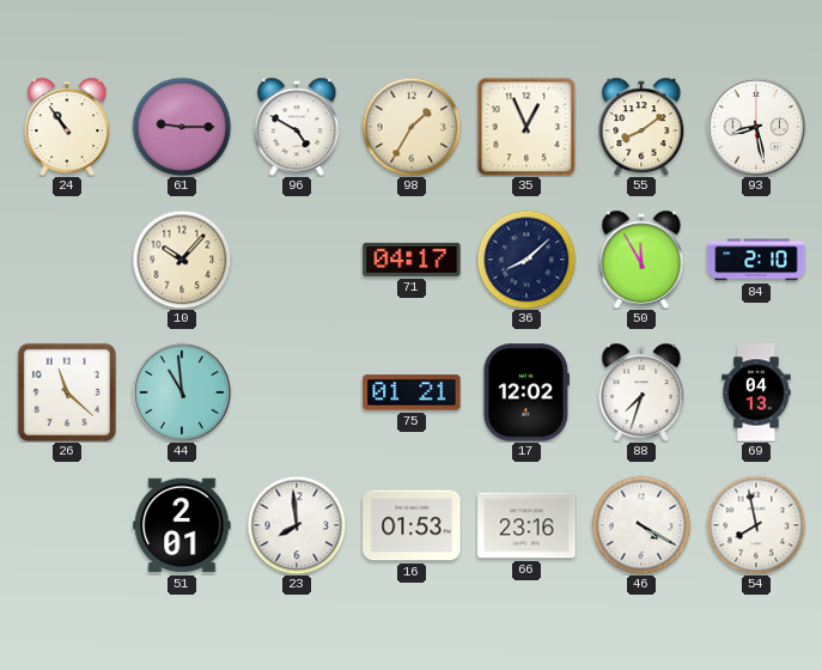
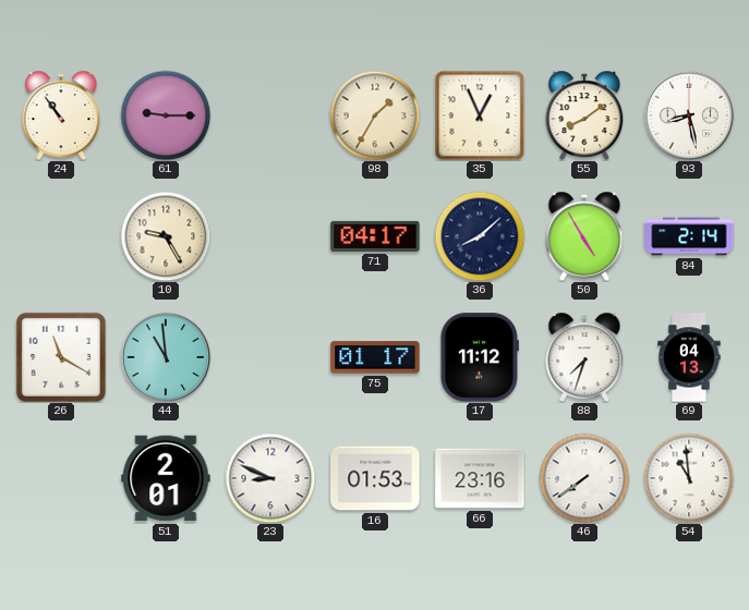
96: 4:50 -> none (297, 127)
10: 10:07 -> 9:25 (166, 236)
50: 11:55 -> 4:55 (584, 236)
84: 2:10 -> 2:14 (689, 236)
26: 11:22 -> 11:20 (61, 357)
75: 01:21 -> 01:17 (375, 357)
17: 12:02 -> 11:12 (480, 357)
23: 7:59 -> 8:49 (270, 478)
46: 4:20 -> 7:39 (584, 478)
54: 7:58 -> 10:59 (689, 478)
